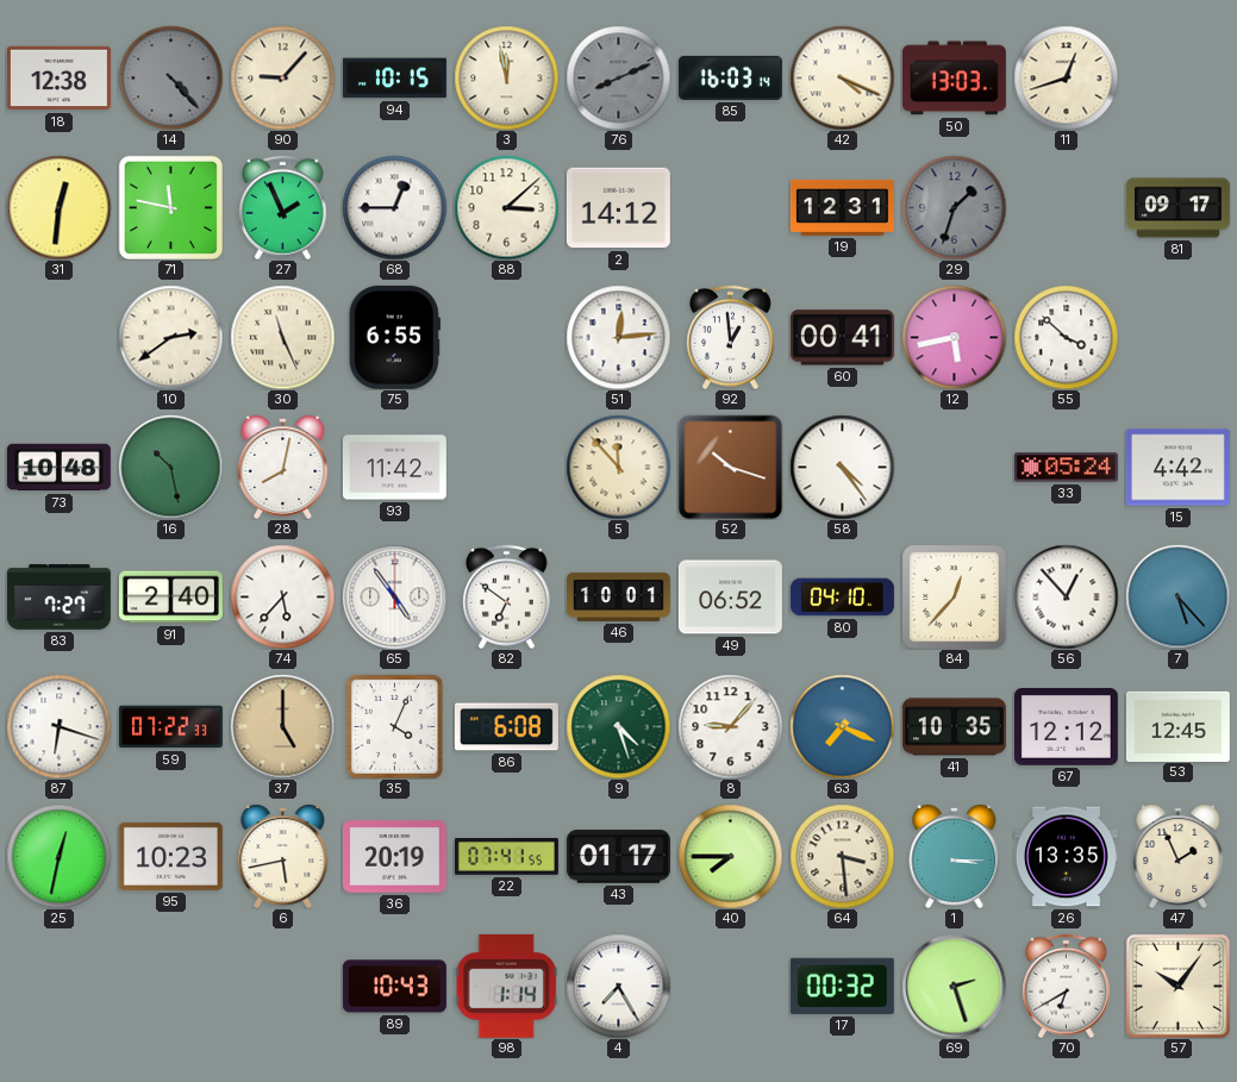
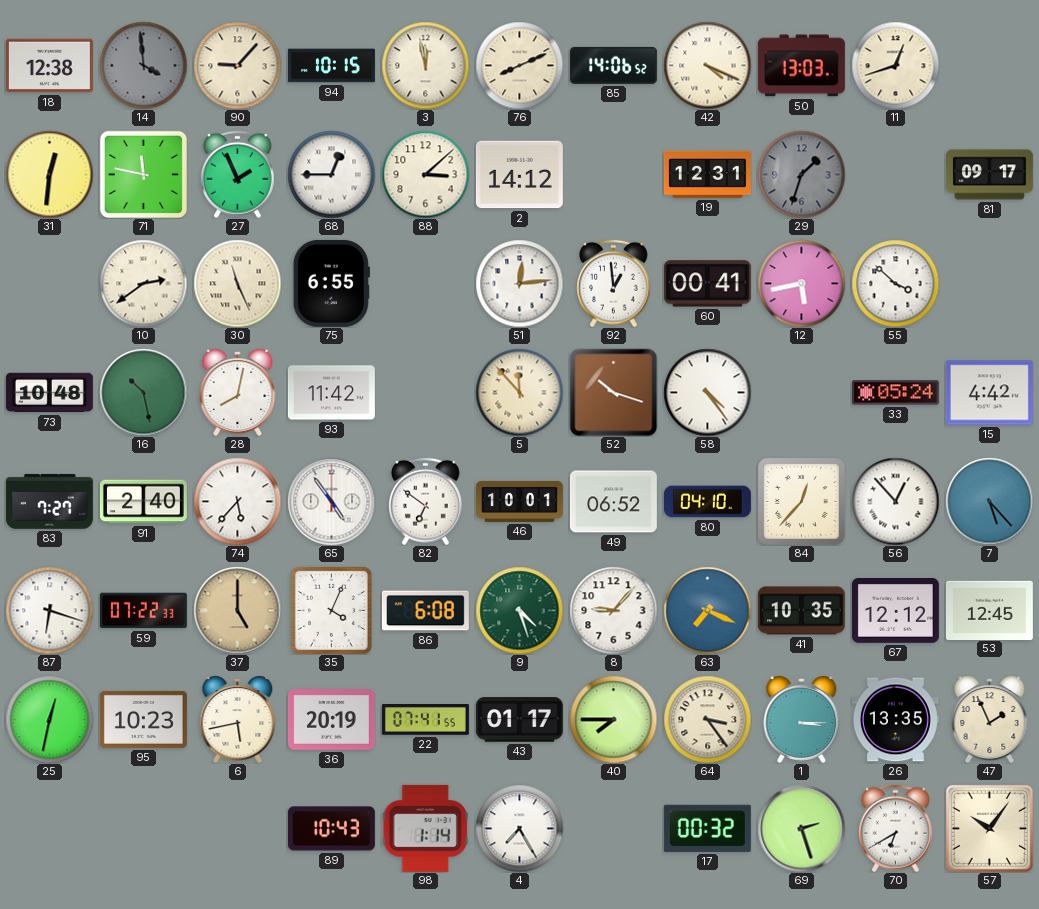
14: 4:23 -> 3:59 (143, 65)
76 dial: grey -> cream (519, 65)
85: 16:03 -> 14:06 (613, 65)
64: 3:29 -> 3:24 (707, 719)
